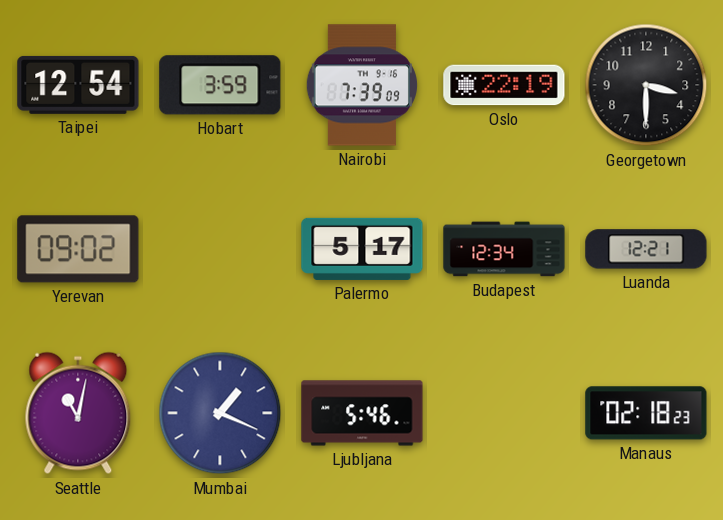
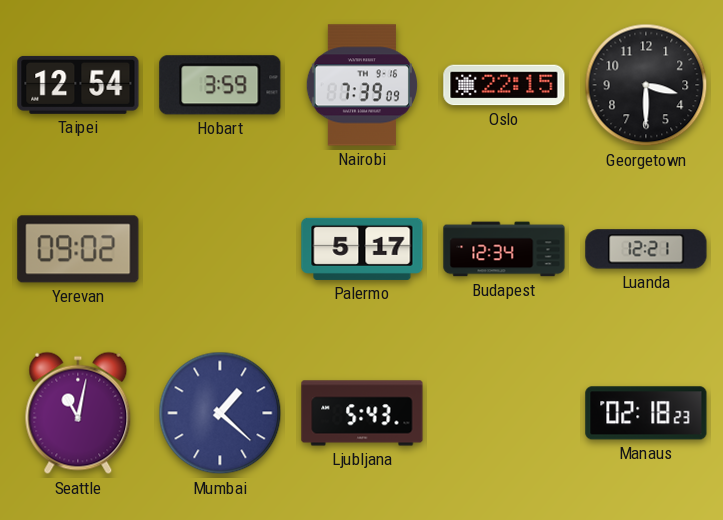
Oslo: 22:19 -> 22:15 (504, 85)
Mumbai: 1:19 -> 1:22 (220, 413)
Ljubljana: 5:46 -> 5:43 (362, 413)
